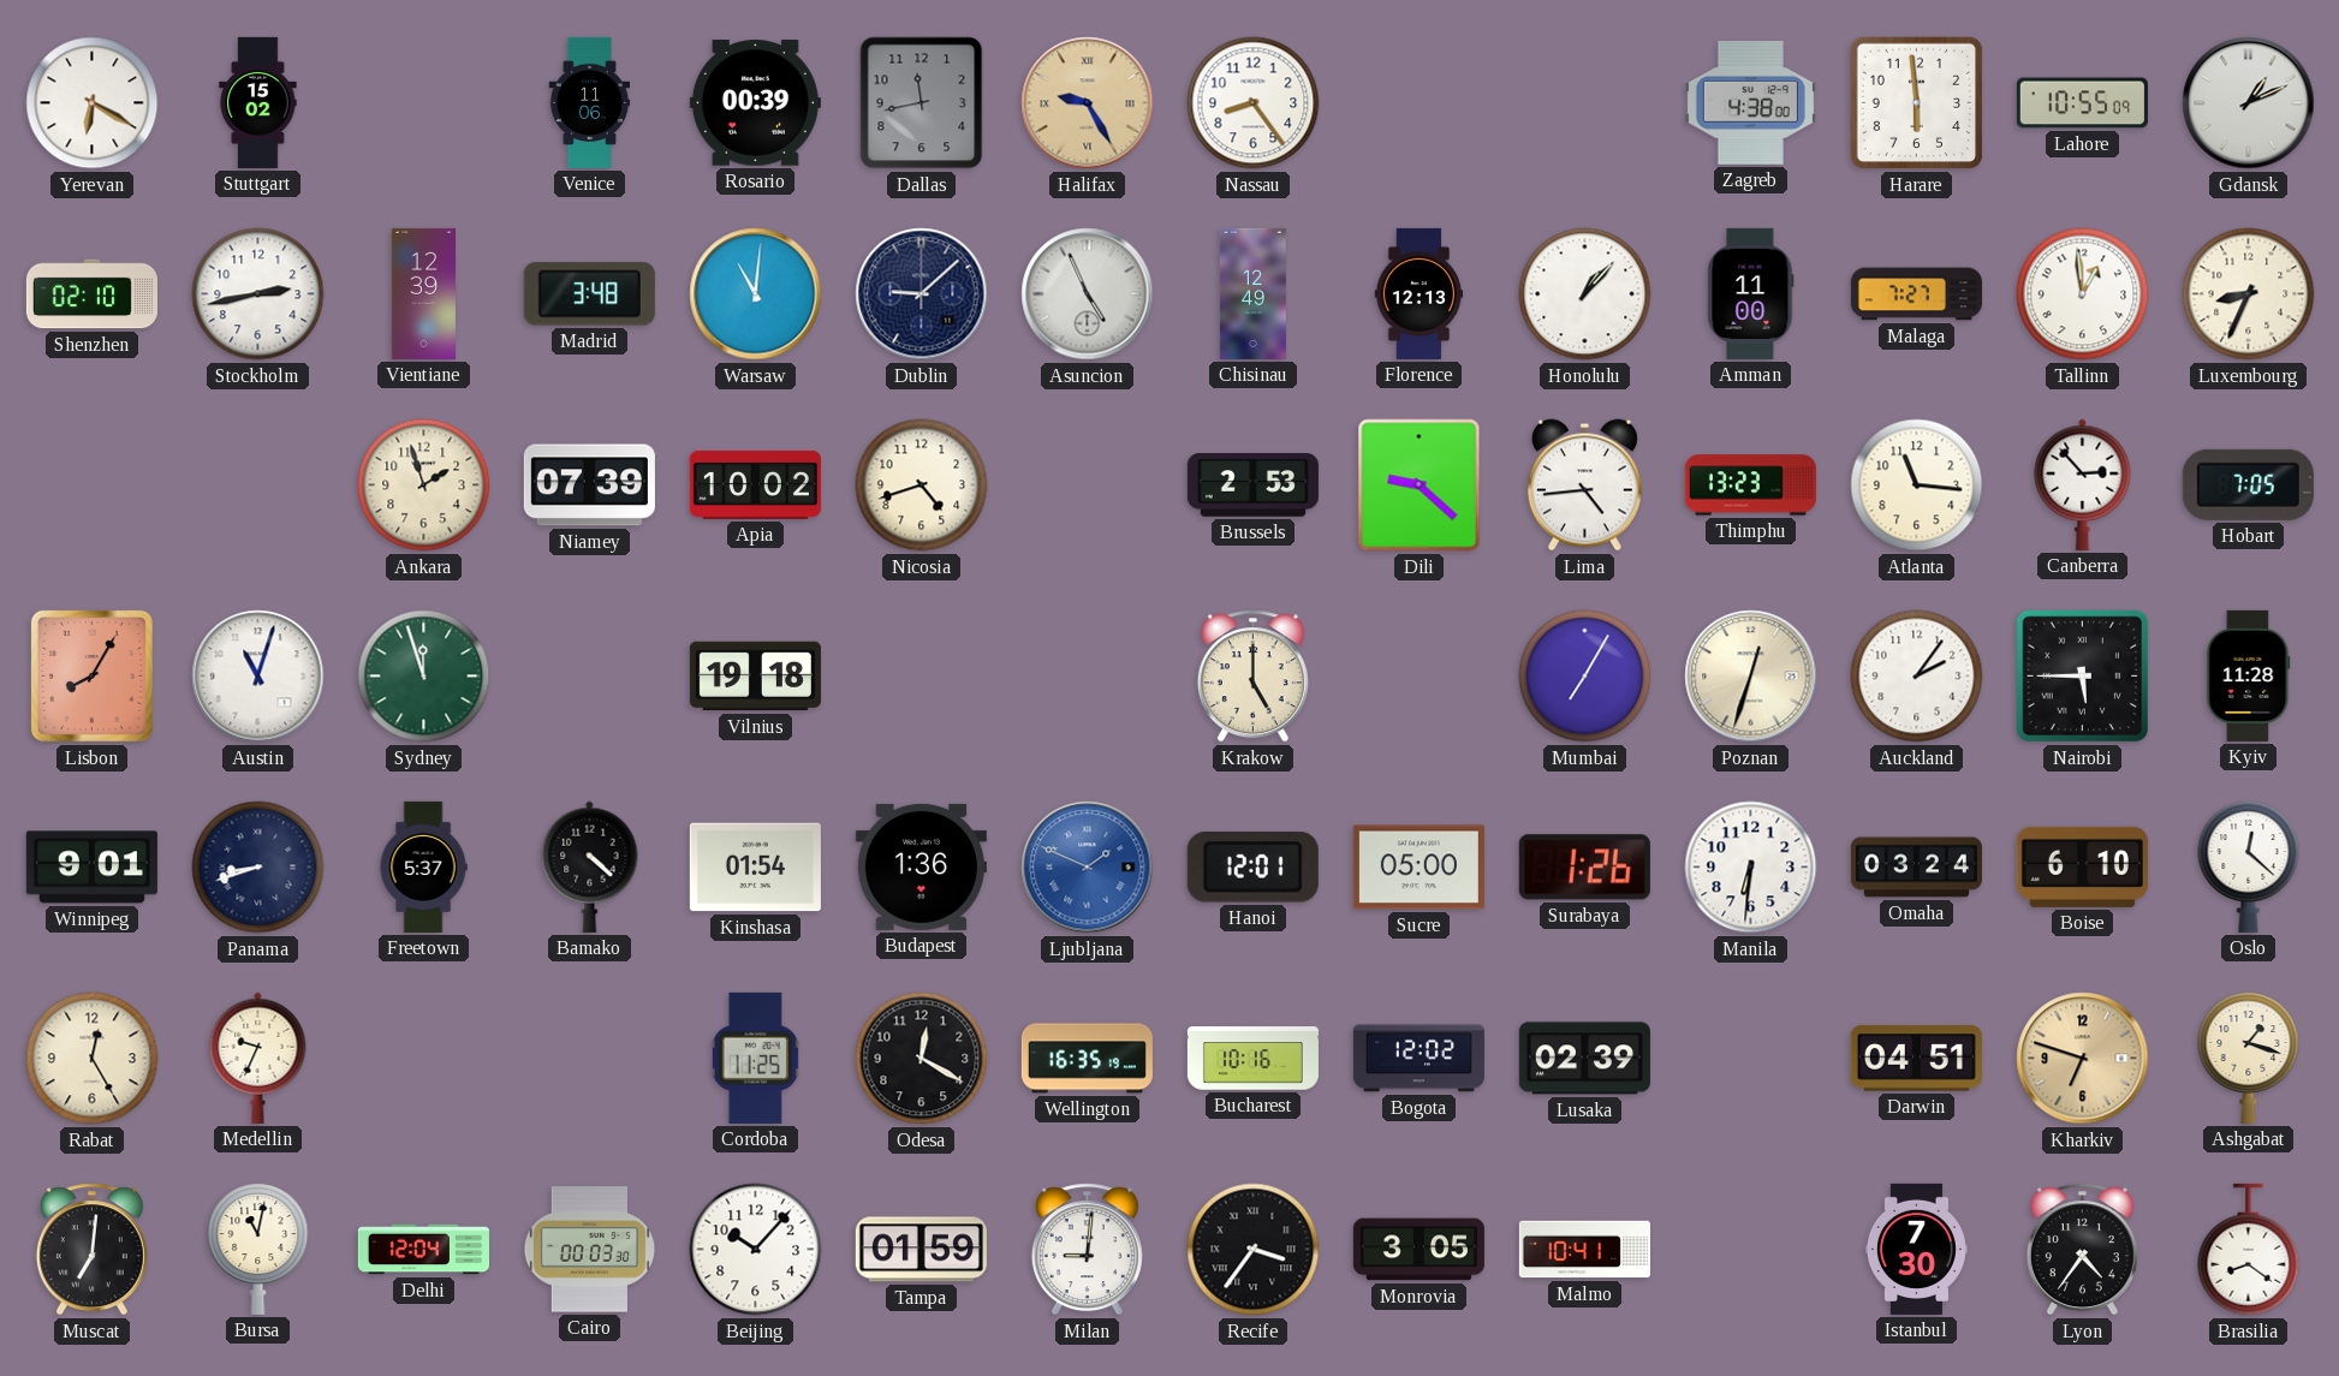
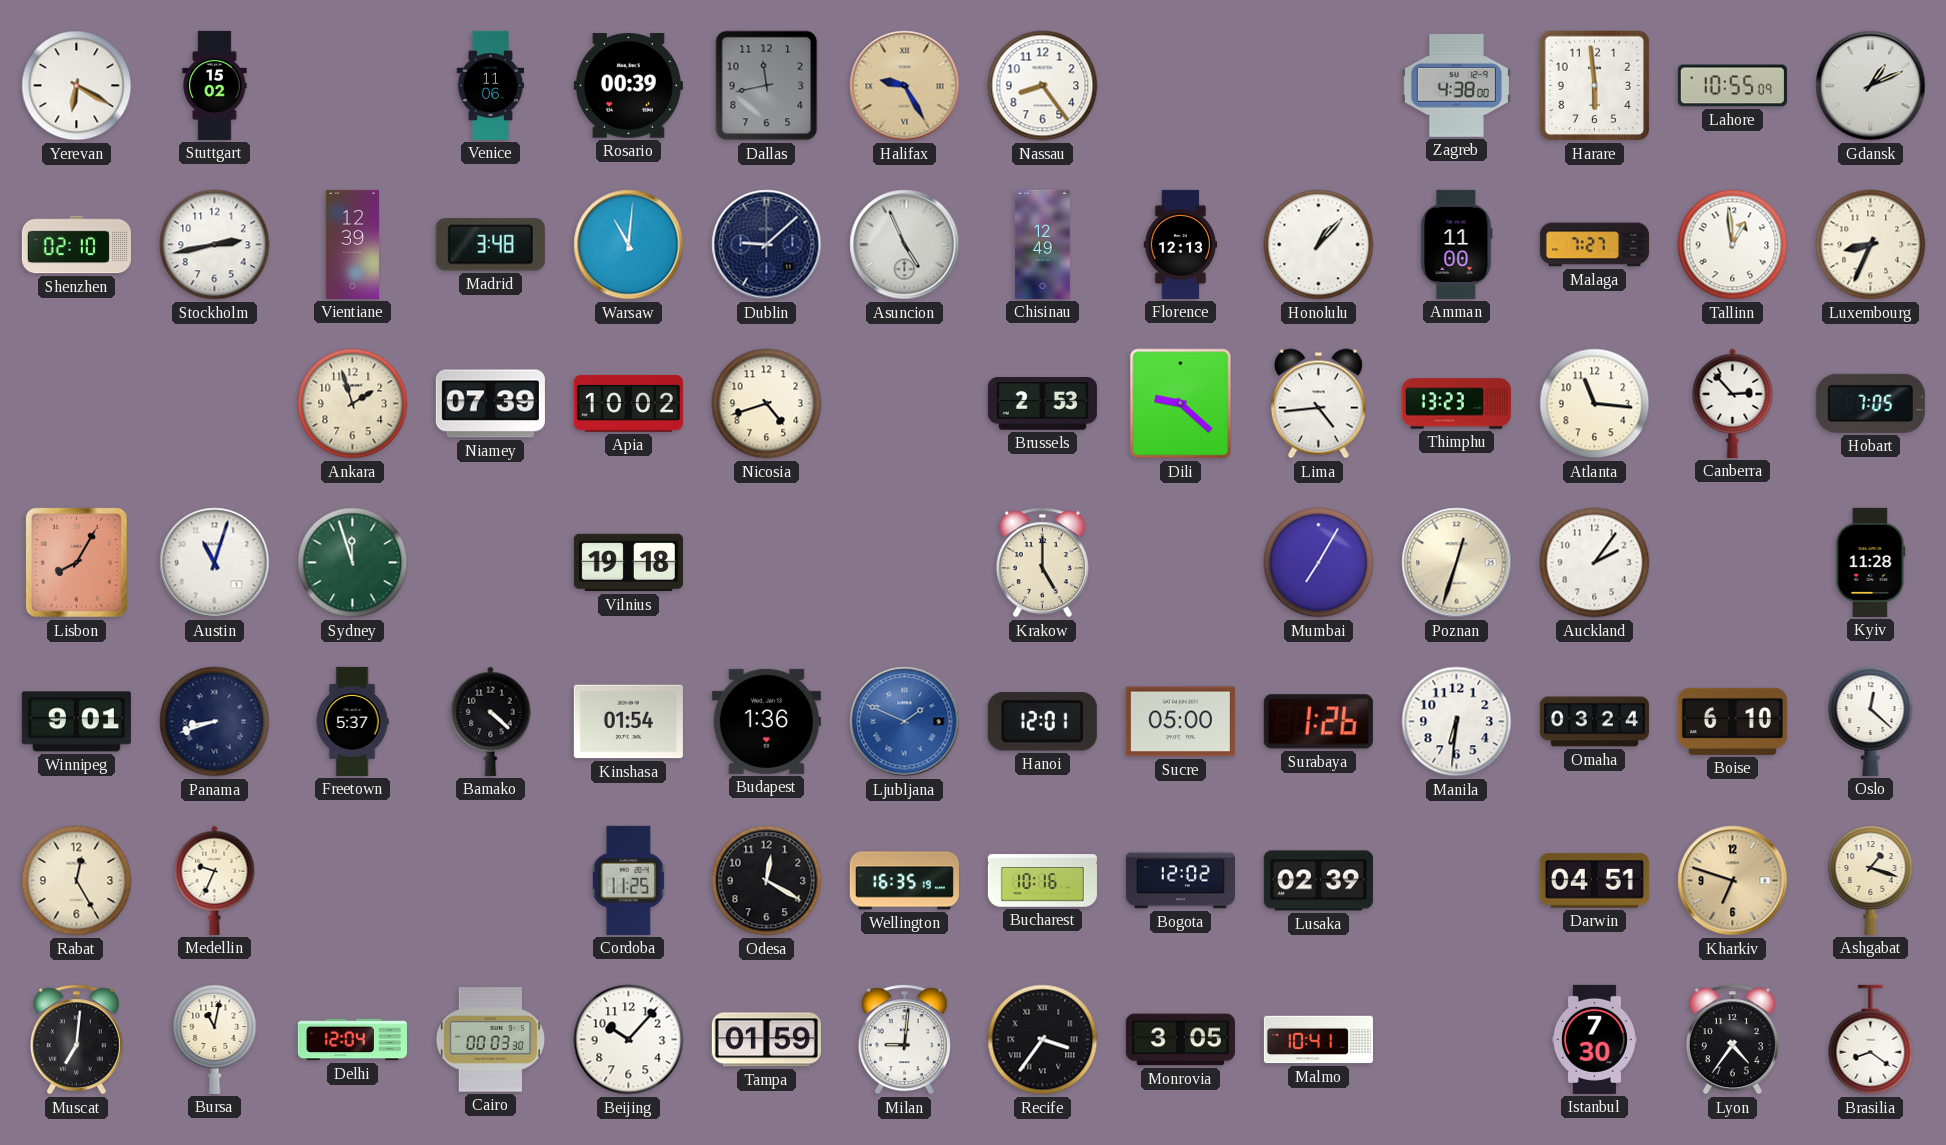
Nairobi: 5:45 -> none (2083, 677)
